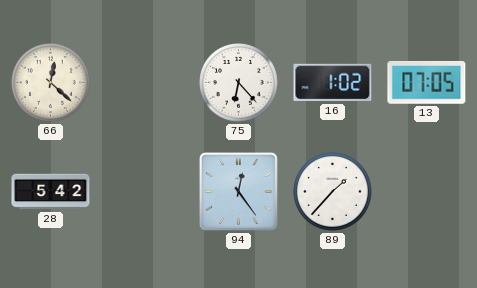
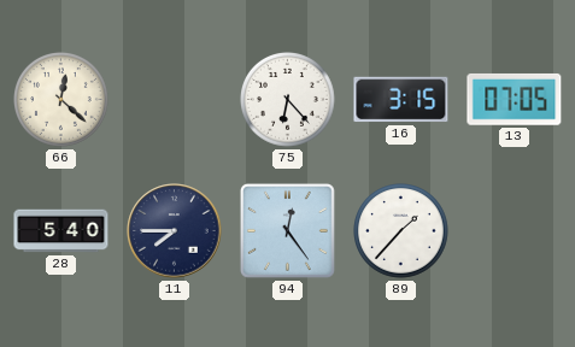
16: 1:02 -> 3:15 (401, 100)
28: 5:42 -> 5:40 (61, 231)
11: none -> 7:45 (175, 231)
